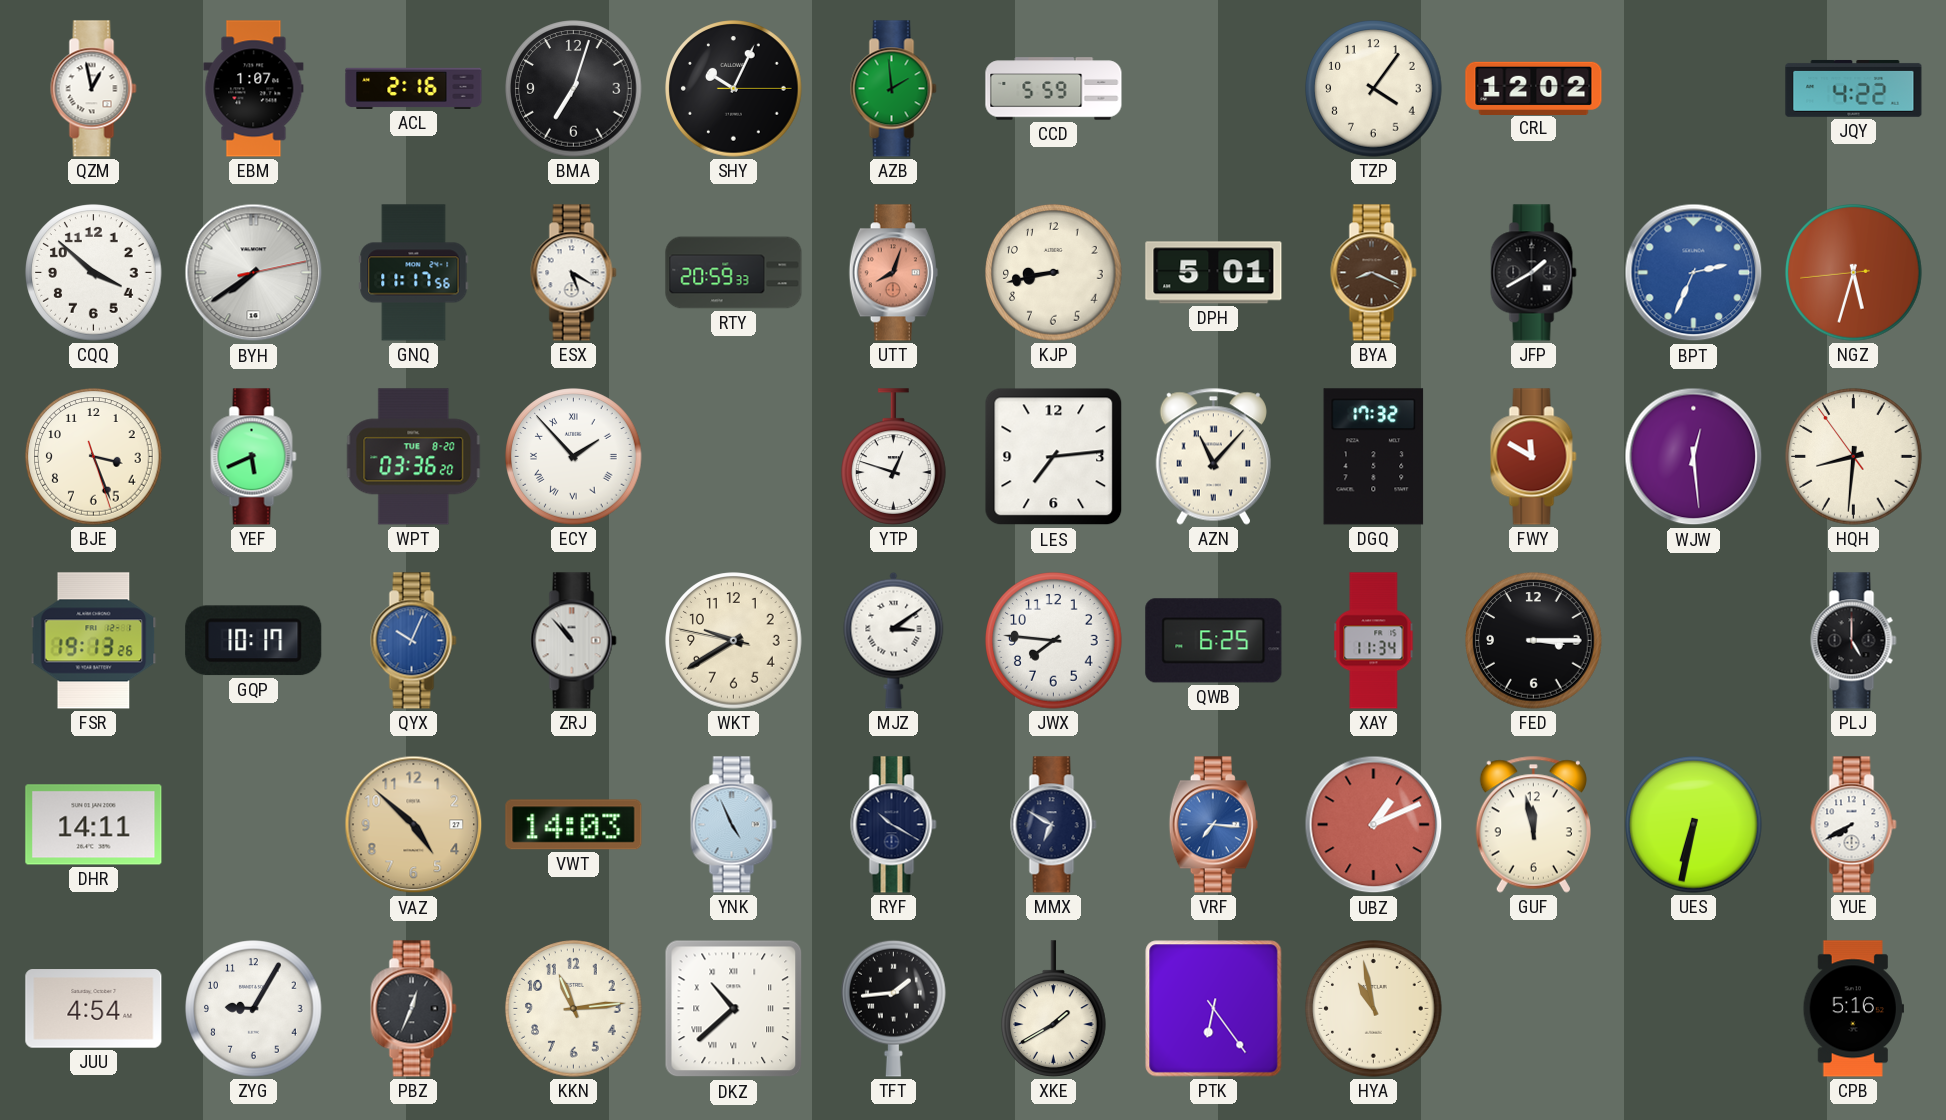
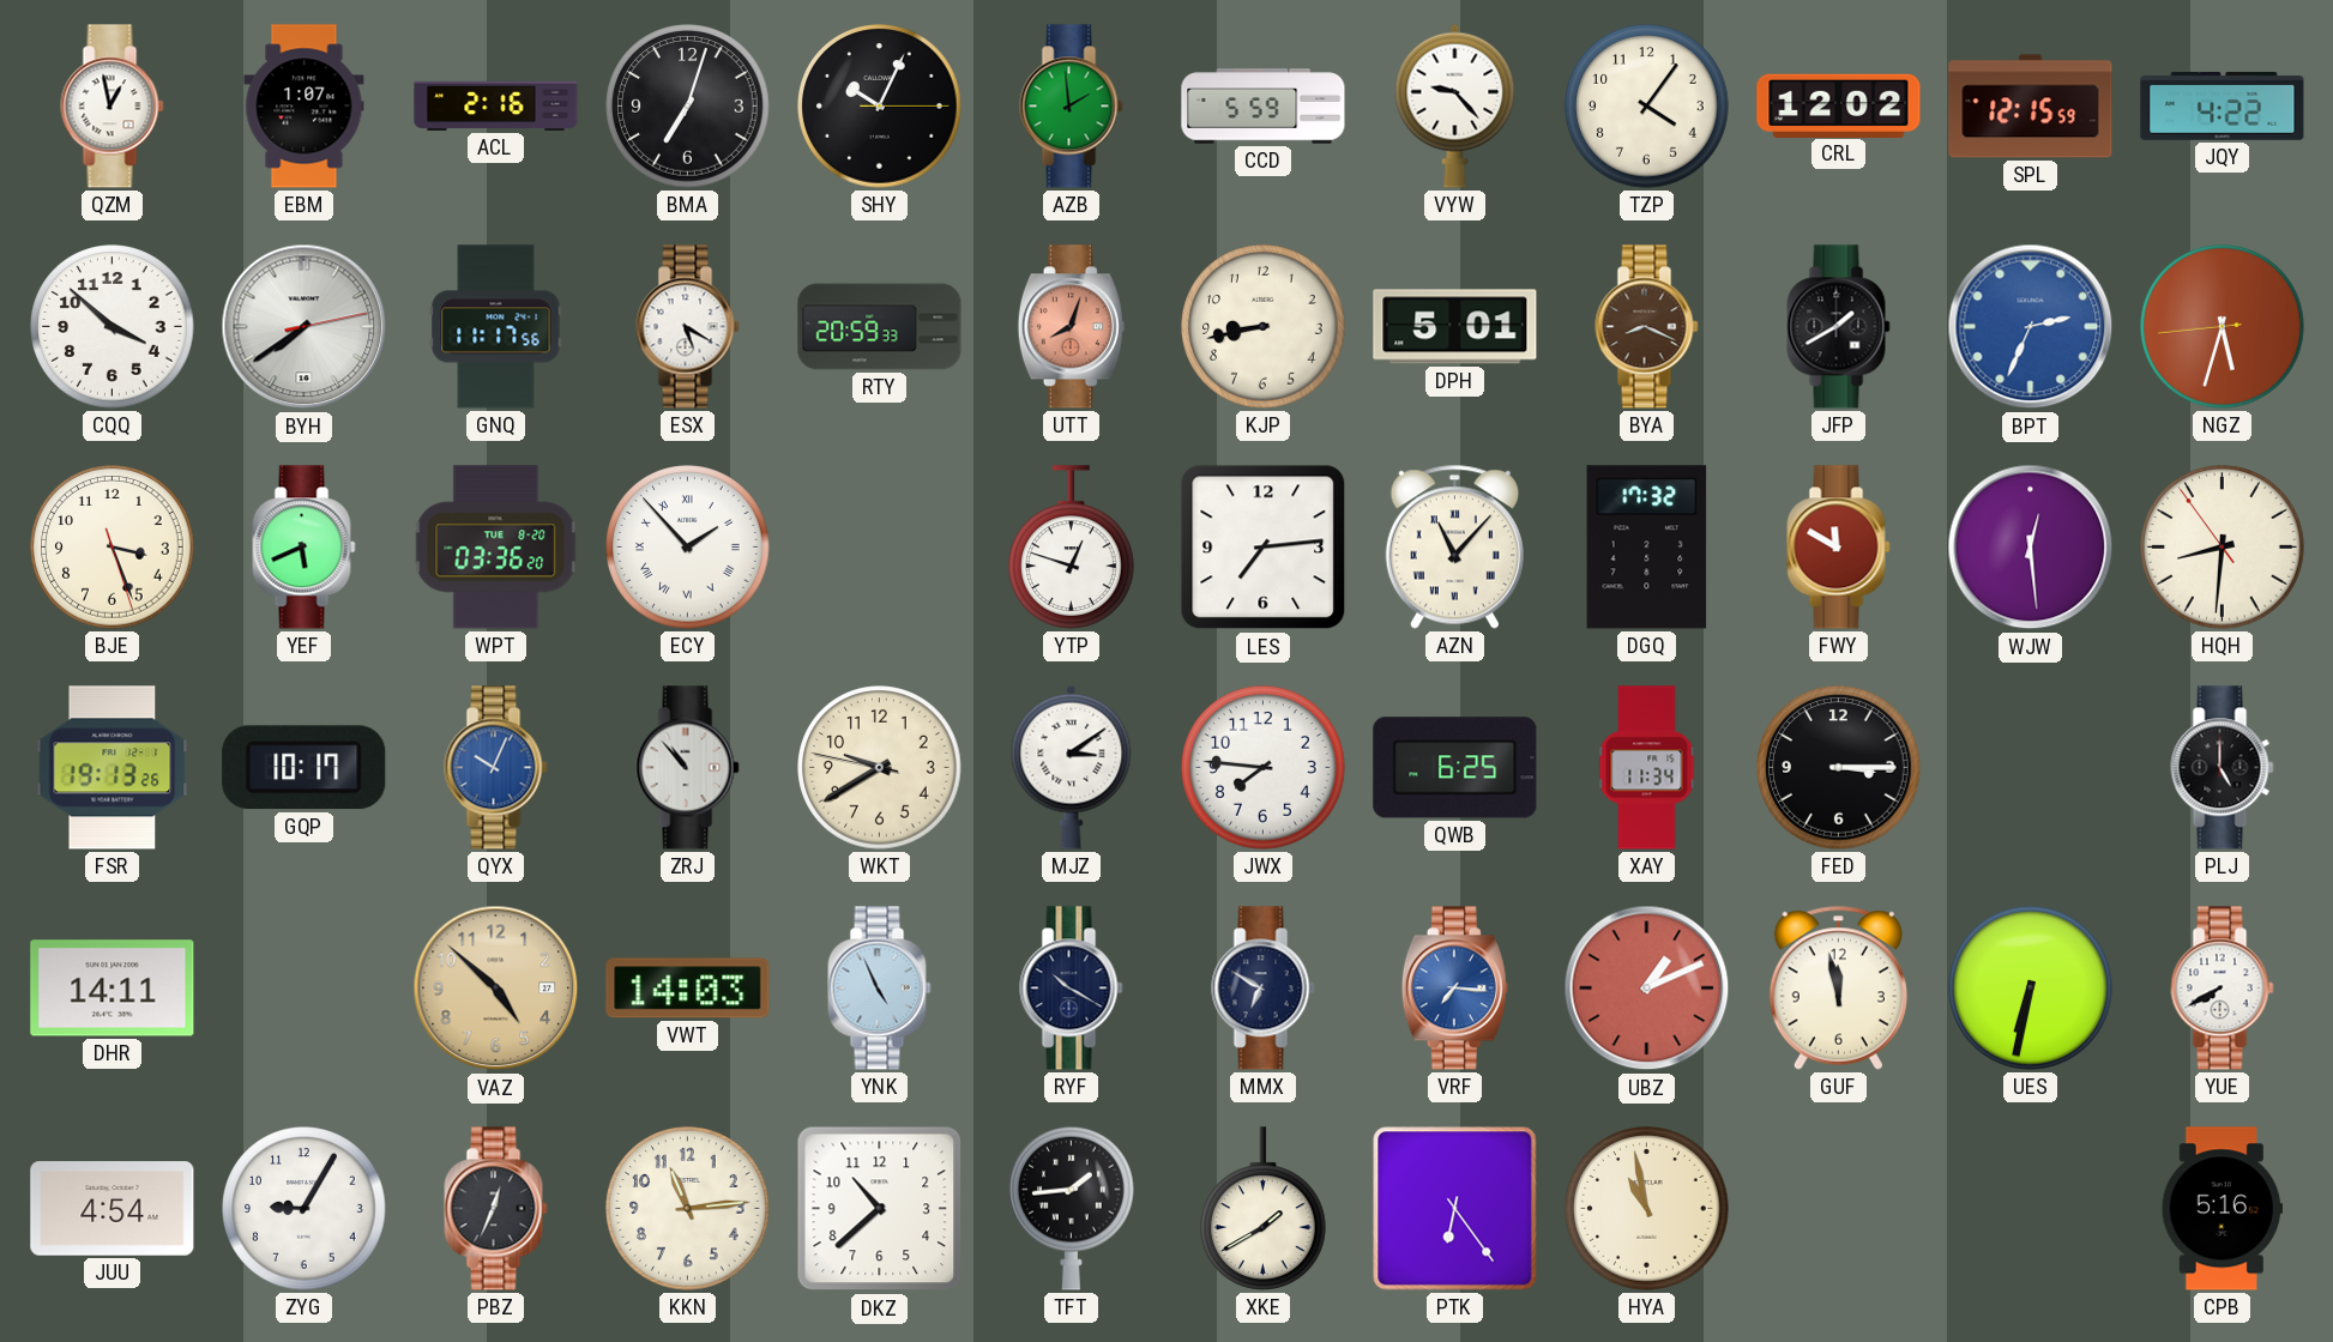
VYW: none -> 9:23 (1455, 105)
SPL: none -> 12:15 (2031, 107)
DKZ numerals: Roman -> Arabic (880, 1209)
